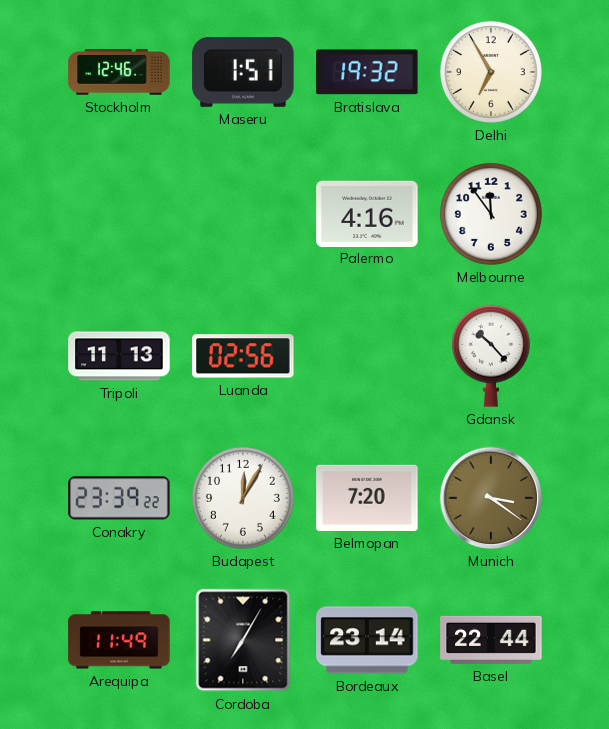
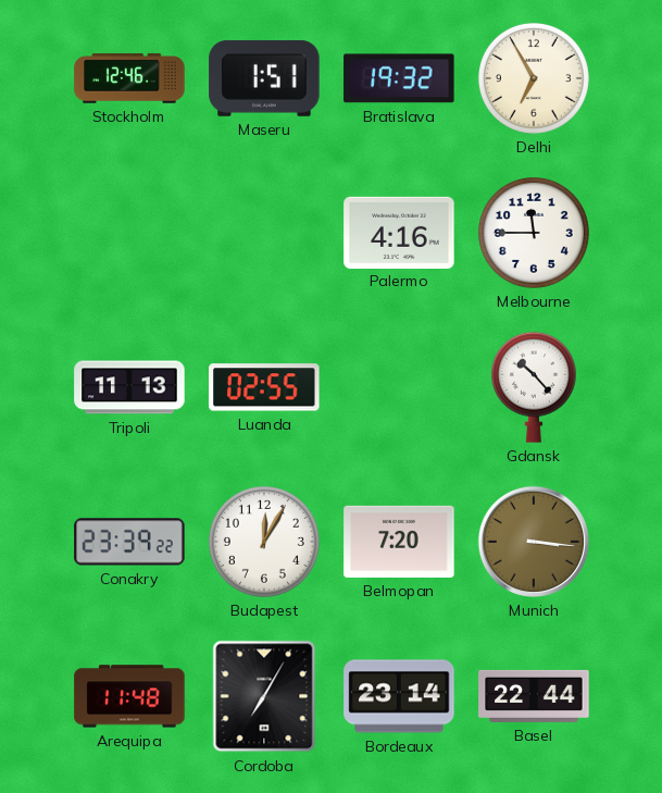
Melbourne: 11:54 -> 11:45 (534, 233)
Luanda: 02:56 -> 02:55 (264, 387)
Munich: 3:21 -> 3:16 (534, 542)
Arequipa: 11:49 -> 11:48 (129, 696)
